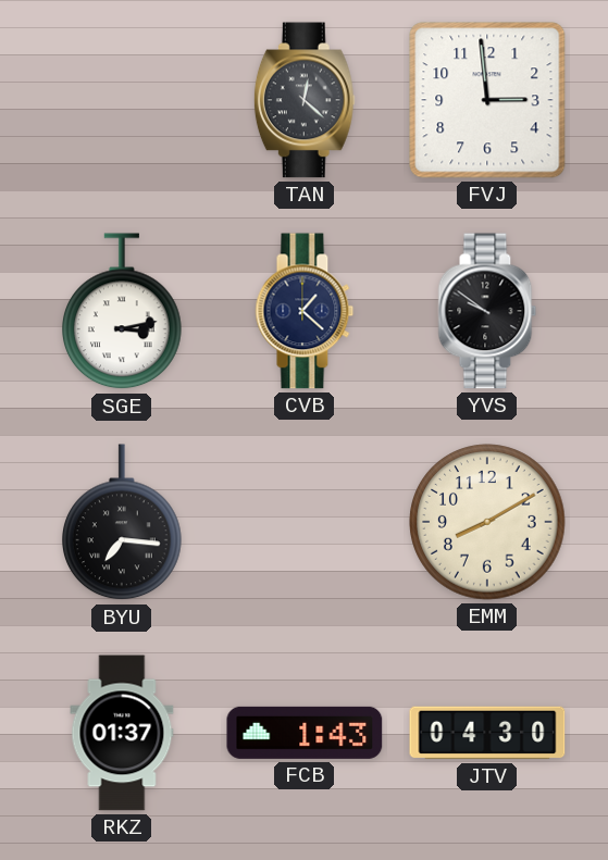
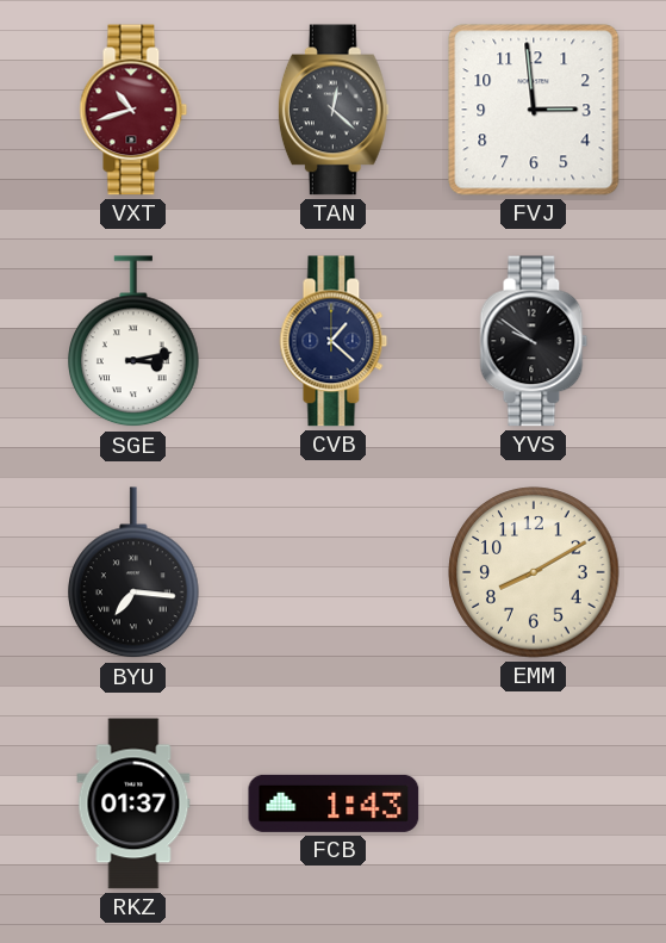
VXT: none -> 10:42 (133, 110)
JTV: 04:30 -> none (487, 733)
